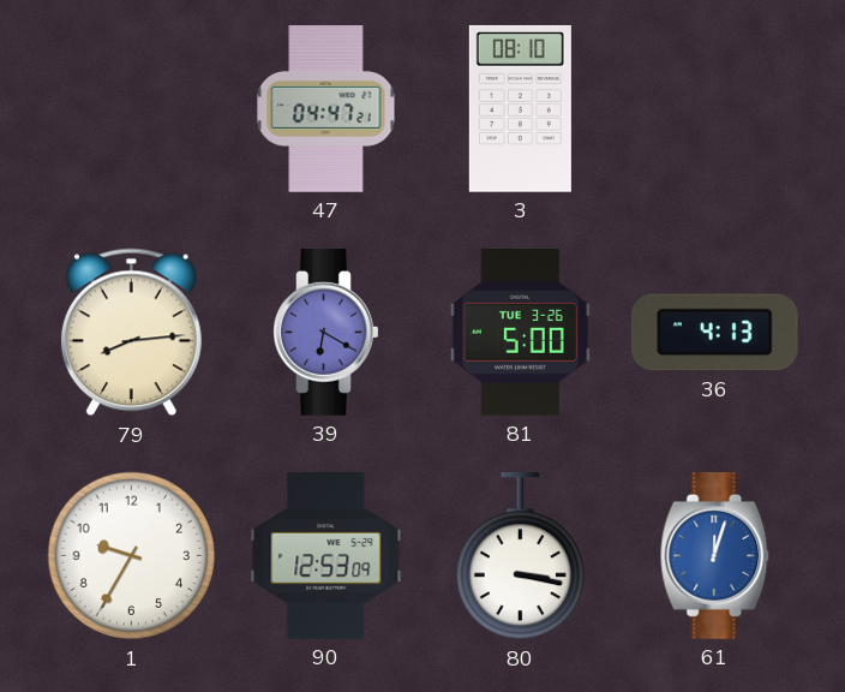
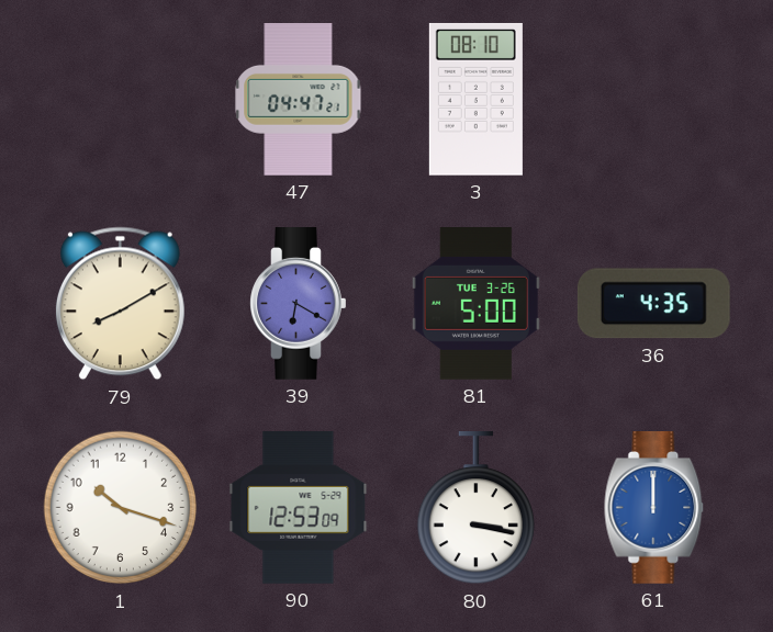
79: 8:14 -> 8:10 (120, 304)
36: 4:13 -> 4:35 (653, 304)
1: 9:35 -> 10:18 (121, 508)
61: 12:03 -> 12:00 (654, 508)
